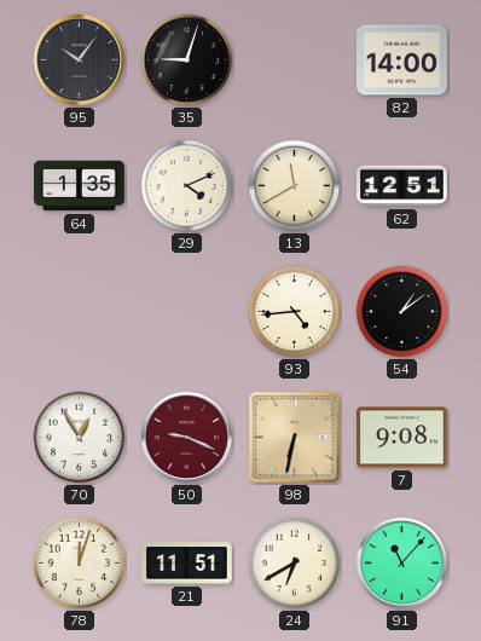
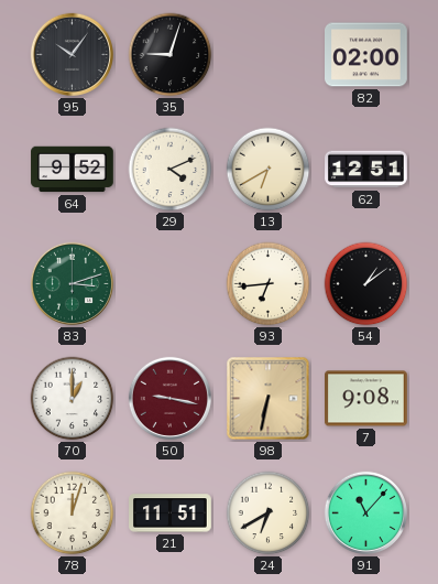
82: 14:00 -> 02:00 (366, 55)
64: 1:35 -> 9:52 (73, 170)
13: 11:40 -> 6:40 (269, 170)
83: none -> 3:12 (72, 283)
93: 4:44 -> 6:44 (269, 284)
70: 12:55 -> 1:00 (73, 399)
50: 9:19 -> 9:17 (169, 398)
